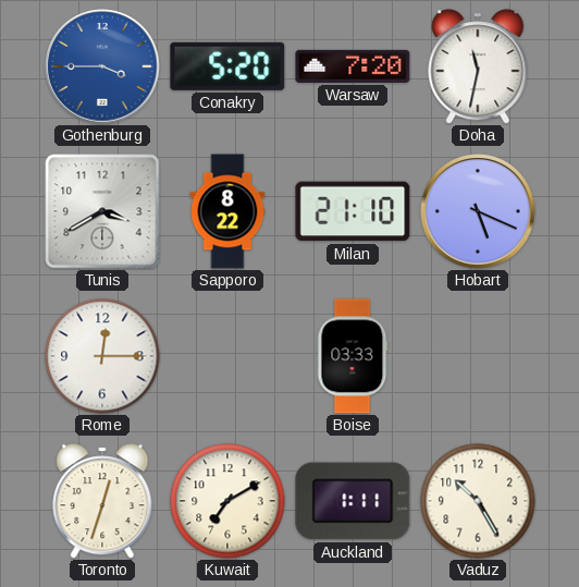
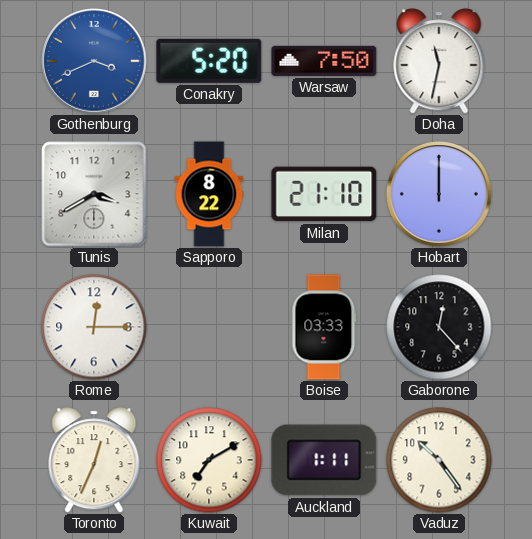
Gothenburg: 3:45 -> 3:41 (94, 61)
Warsaw: 7:20 -> 7:50 (324, 61)
Hobart: 5:19 -> 12:00 (439, 194)
Gaborone: none -> 12:23 (439, 327)
Toronto: 12:33 -> 12:34 (94, 460)
Vaduz: 10:25 -> 10:24 (439, 460)
